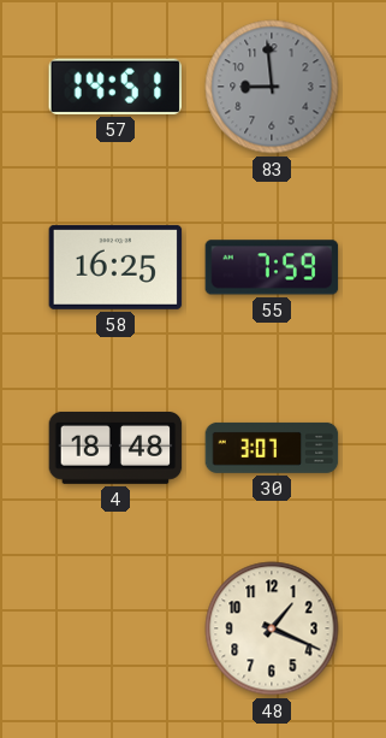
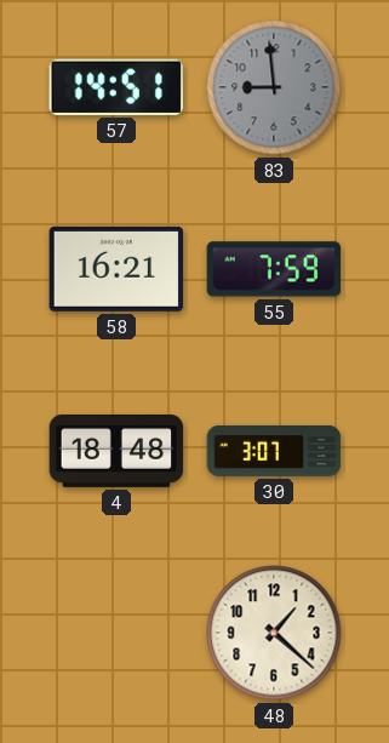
58: 16:25 -> 16:21 (116, 269)
48: 1:19 -> 1:22 (274, 633)
